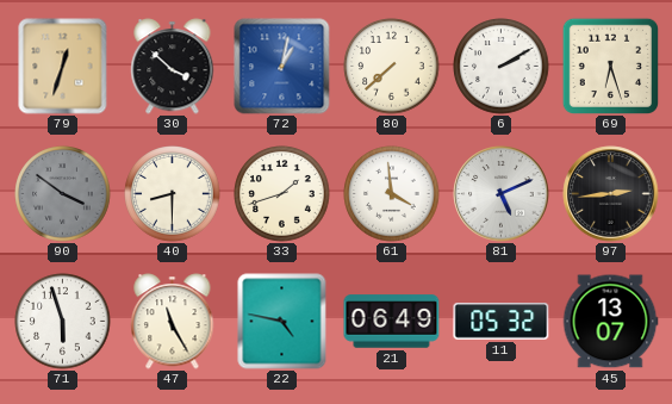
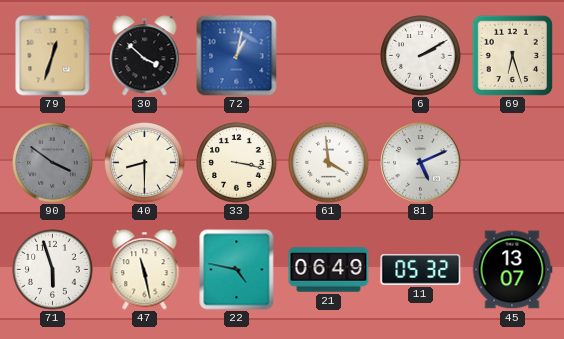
80: 7:38 -> none (392, 67)
33: 1:42 -> 3:17 (237, 163)
97: 2:44 -> none (611, 194)
47: 11:25 -> 11:28 (145, 270)
